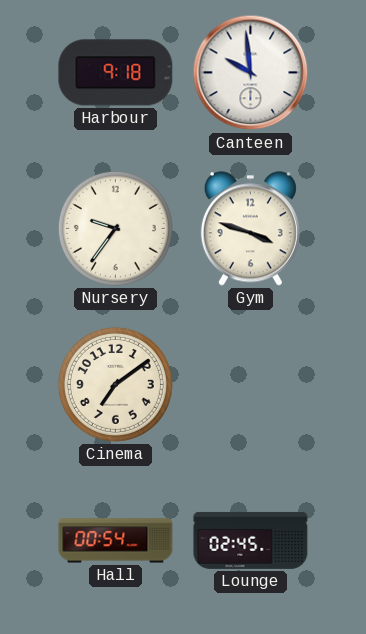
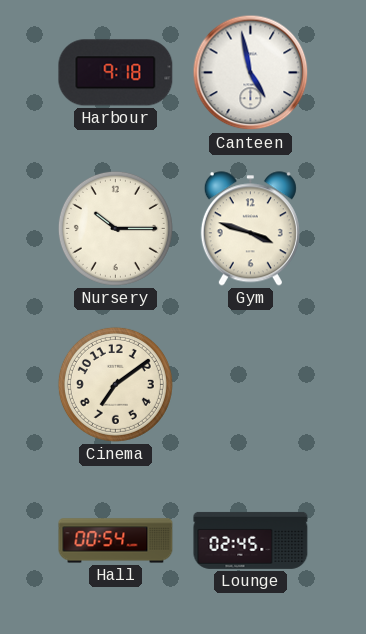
Canteen: 9:59 -> 4:58 (251, 73)
Nursery: 9:36 -> 10:15 (115, 228)
